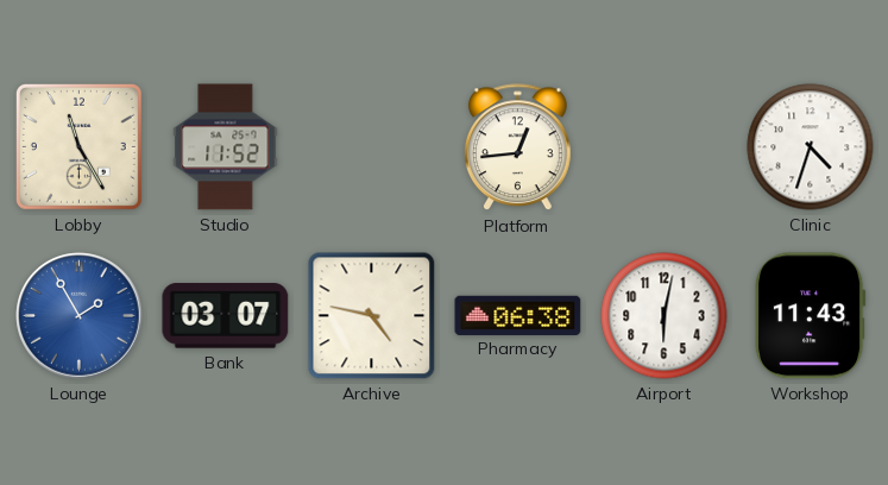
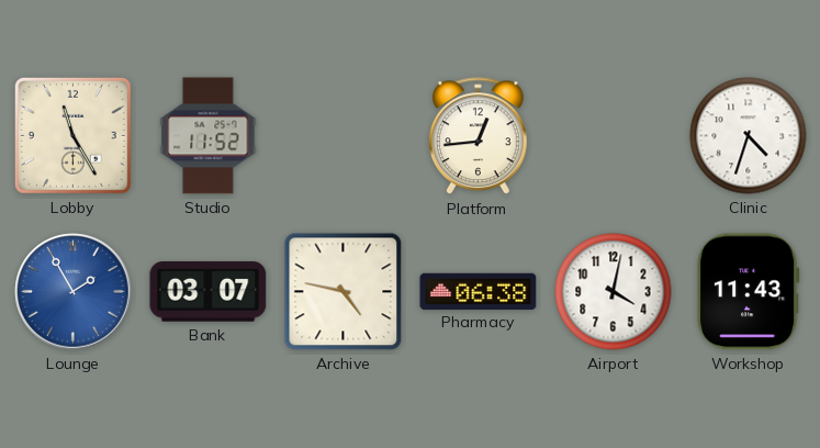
Airport: 6:02 -> 4:02 (614, 292)
